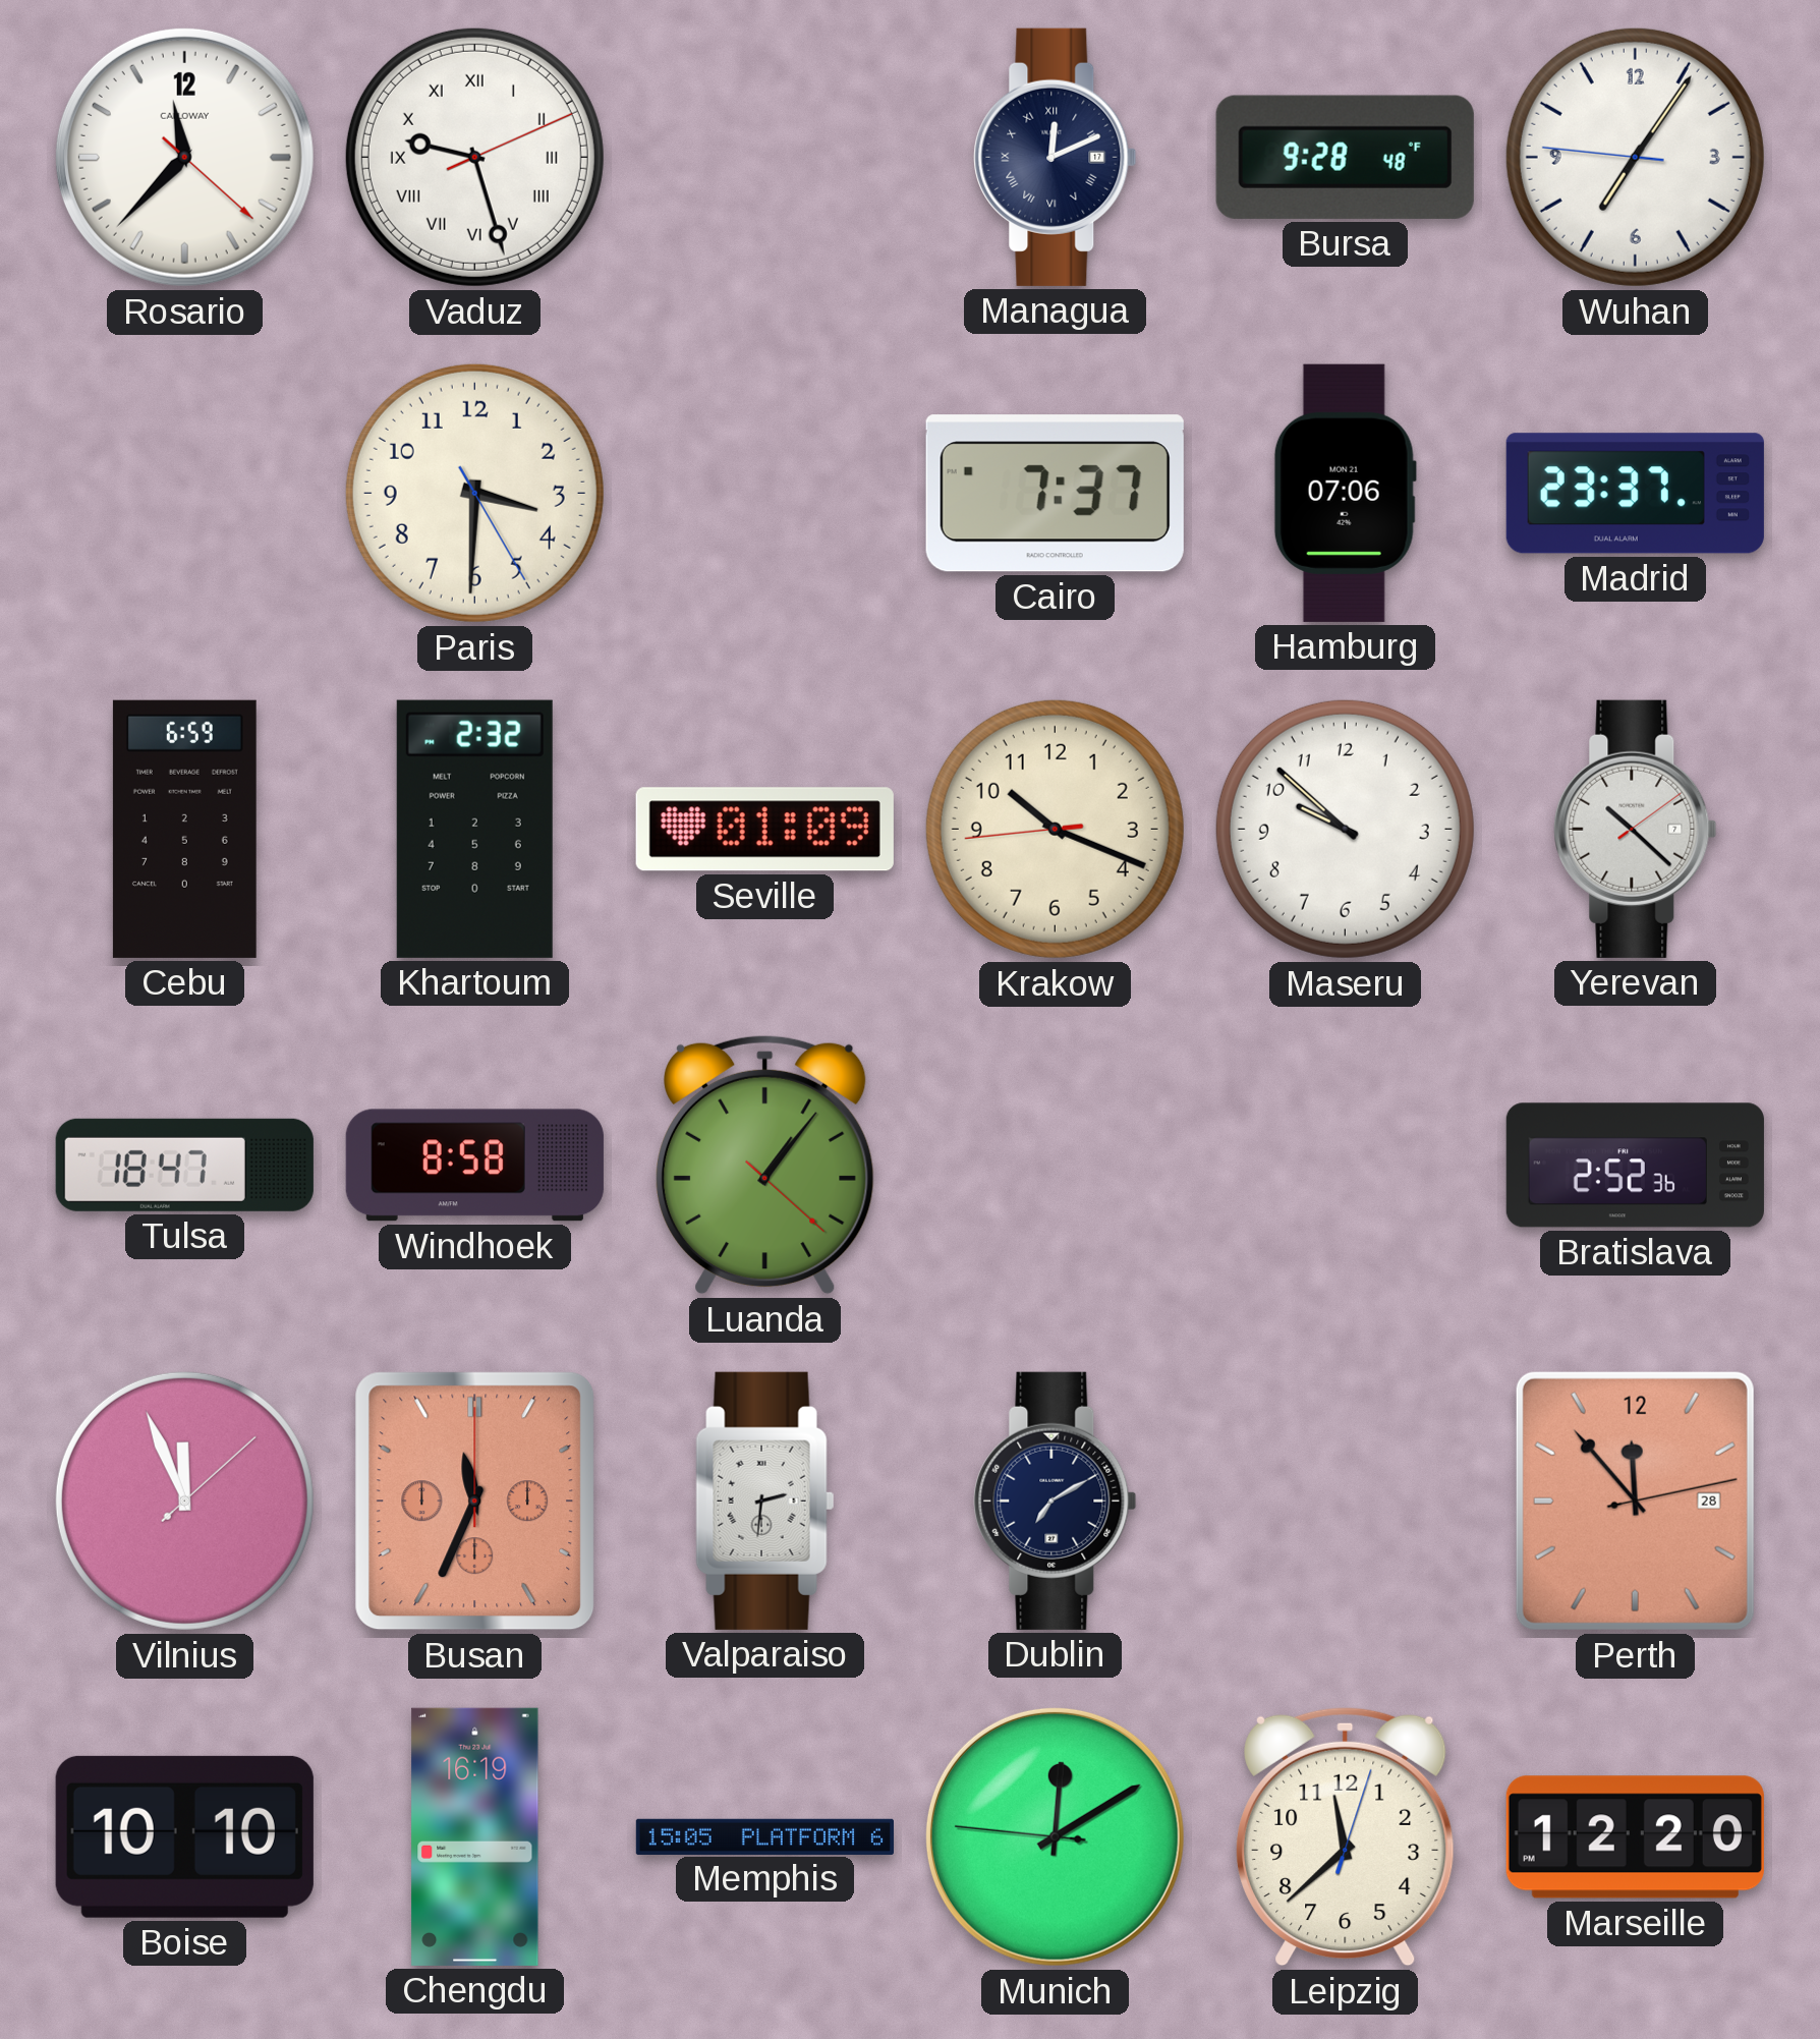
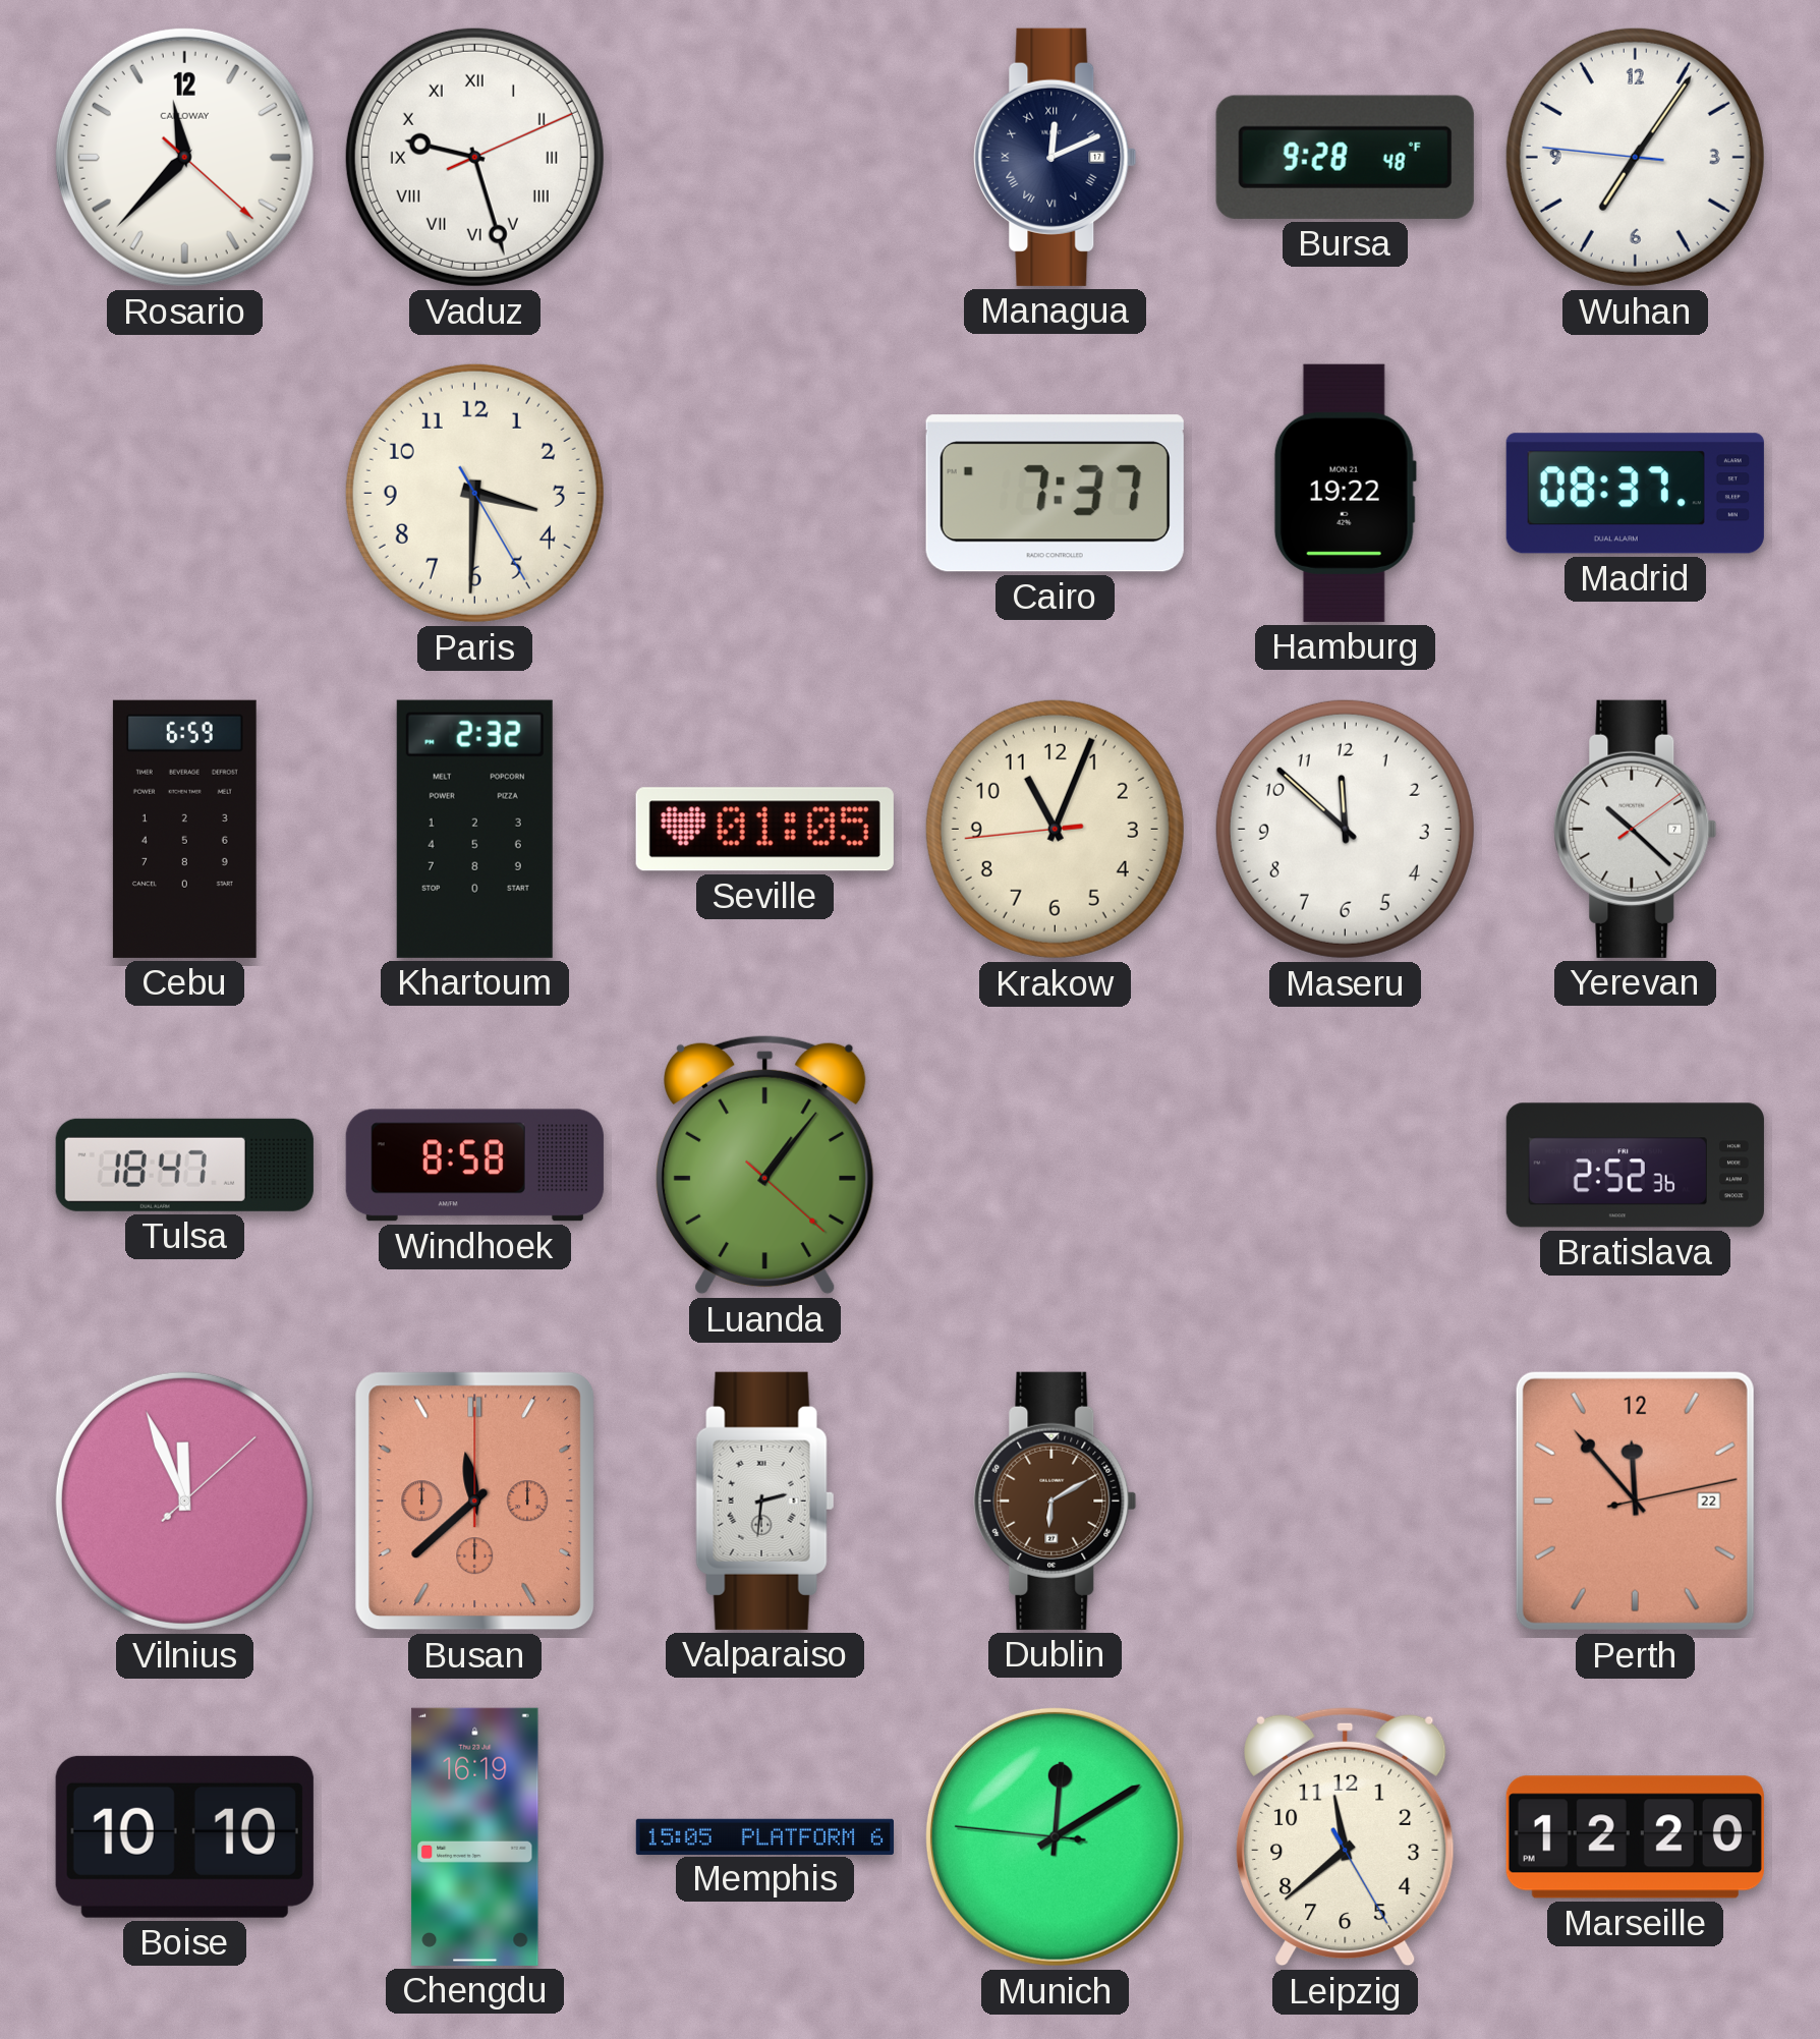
Hamburg: 07:06 -> 19:22 (1345, 493)
Madrid: 23:37 -> 08:37 (1635, 494)
Seville: 01:09 -> 01:05 (764, 830)
Krakow: 10:18 -> 11:03 (1055, 829)
Maseru: 9:52 -> 11:52 (1345, 829)
Busan: 11:34 -> 11:38 (475, 1502)
Dublin: 7:10 -> 6:10 (1056, 1500)
Dublin dial: navy -> brown (1056, 1500)
Perth date: 28 -> 22 (1635, 1500)
Leipzig: 11:38:03 -> 11:38:25 (1346, 1836)
